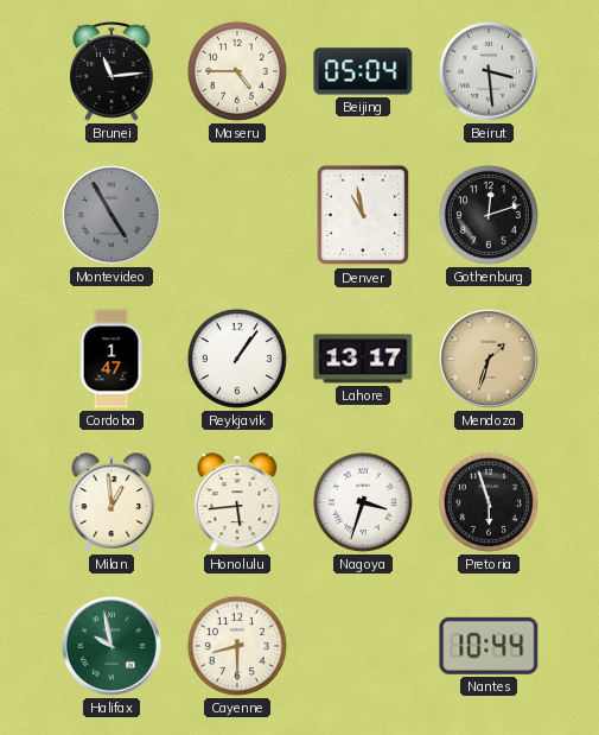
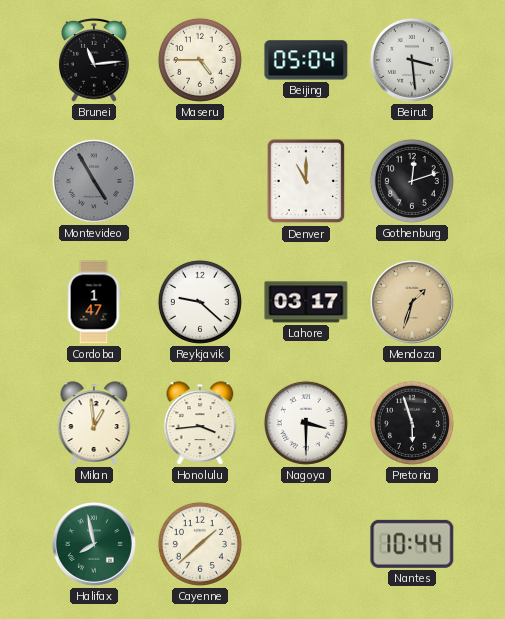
Denver: 10:58 -> 11:00 (306, 181)
Reykjavik: 1:06 -> 9:22 (200, 302)
Lahore: 13:17 -> 03:17 (306, 302)
Honolulu: 5:44 -> 3:44 (200, 423)
Nagoya: 3:33 -> 3:30 (306, 423)
Halifax: 9:58 -> 7:58 (94, 544)
Cayenne: 8:30 -> 1:38 (200, 544)
